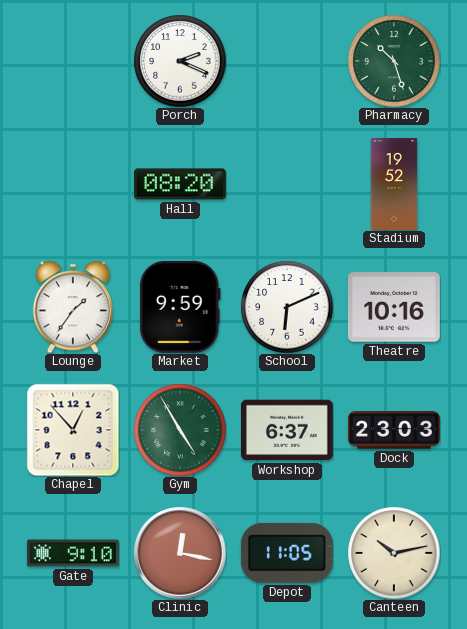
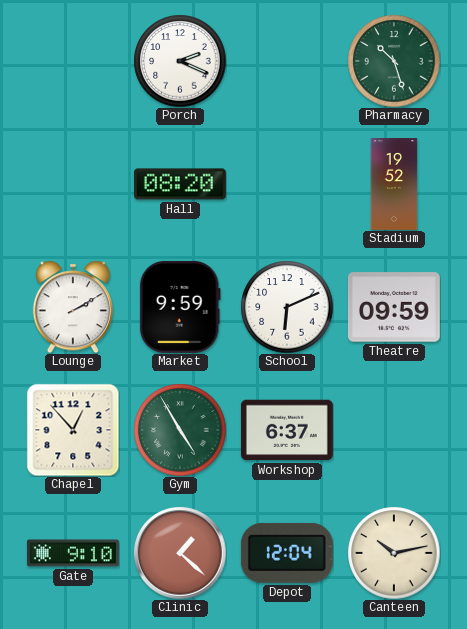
Lounge: 1:36 -> 2:10 (73, 307)
Theatre: 10:16 -> 09:59 (394, 307)
Dock: 23:03 -> none (394, 430)
Clinic: 12:17 -> 1:22 (180, 553)
Depot: 11:05 -> 12:04 (287, 553)
